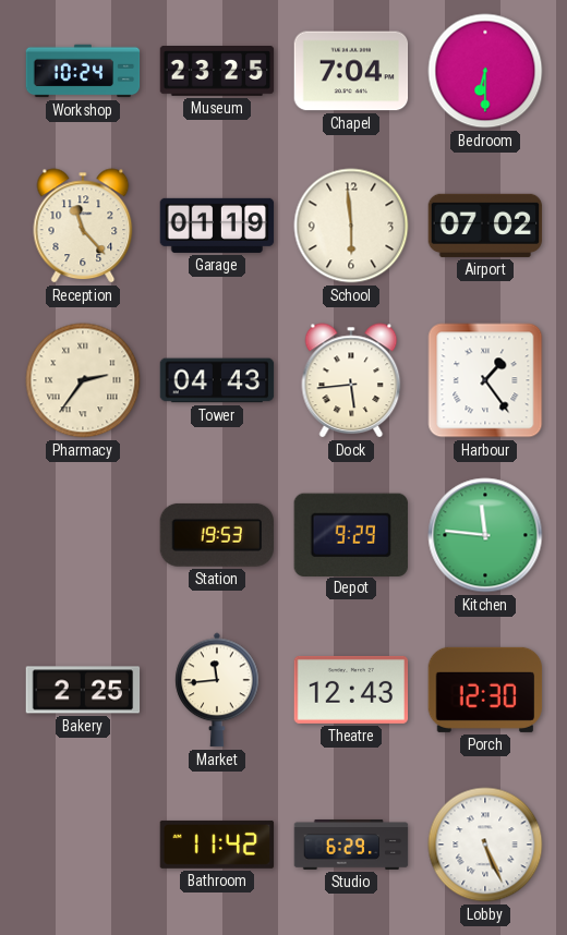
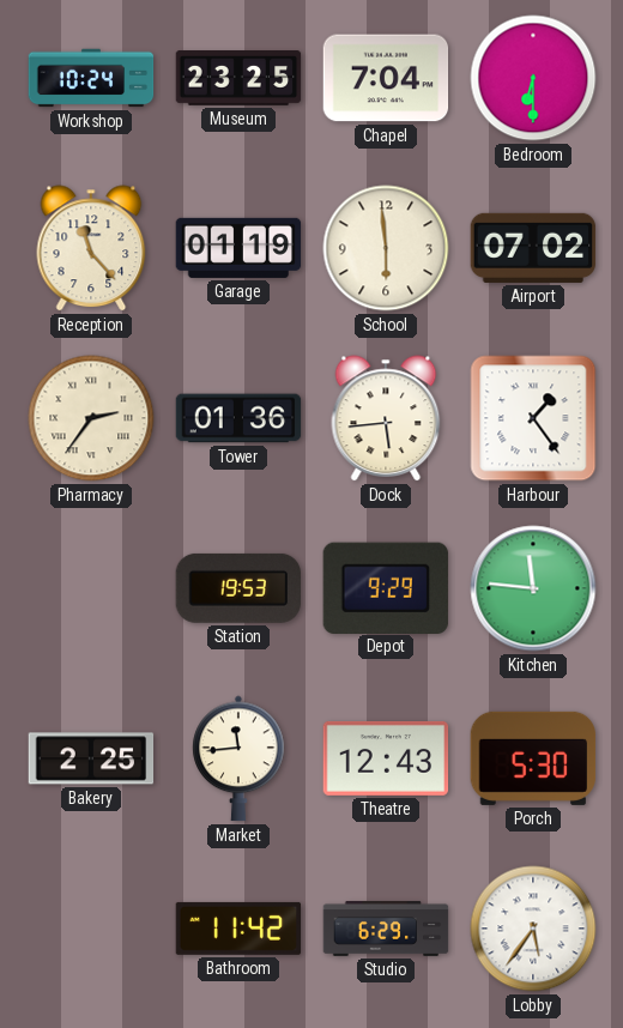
Tower: 04:43 -> 01:36 (238, 418)
Porch: 12:30 -> 5:30 (533, 758)
Lobby: 5:26 -> 5:36 (533, 929)
